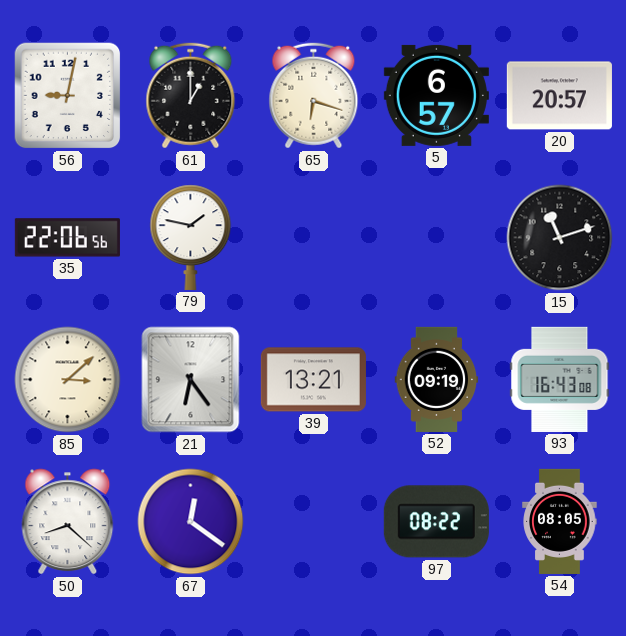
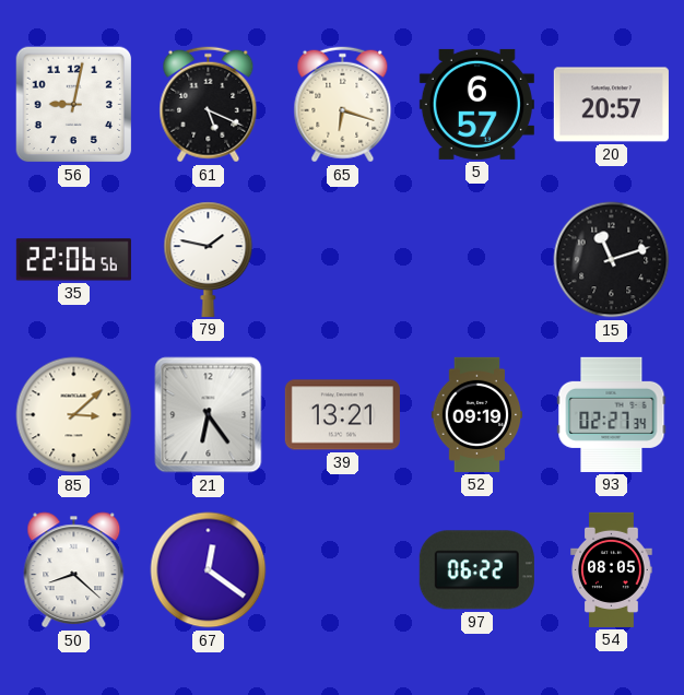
61: 1:00 -> 5:19 (209, 105)
93: 16:43 -> 02:27 (612, 414)
97: 08:22 -> 06:22 (476, 570)
